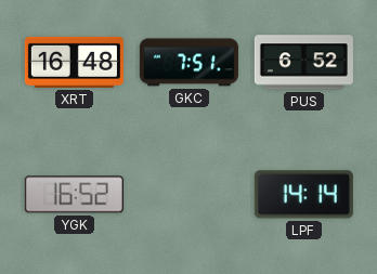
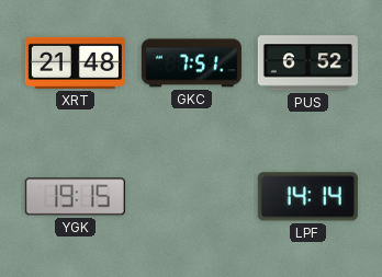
XRT: 16:48 -> 21:48 (75, 62)
YGK: 16:52 -> 19:15 (75, 197)
